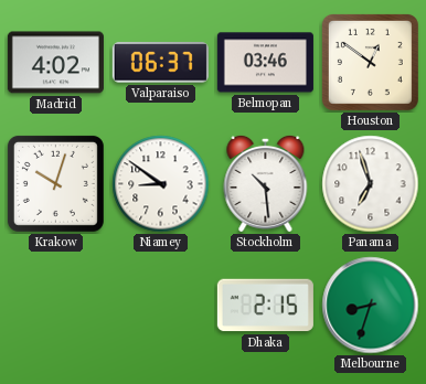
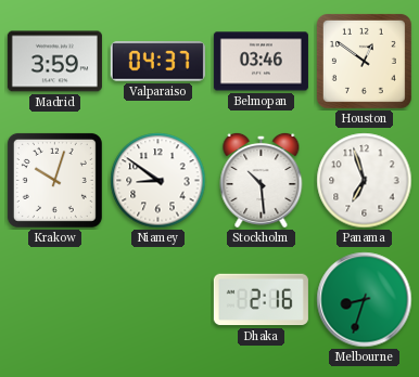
Madrid: 4:02 -> 3:59 (54, 62)
Valparaiso: 06:37 -> 04:37 (157, 62)
Dhaka: 2:15 -> 2:16 (261, 300)
